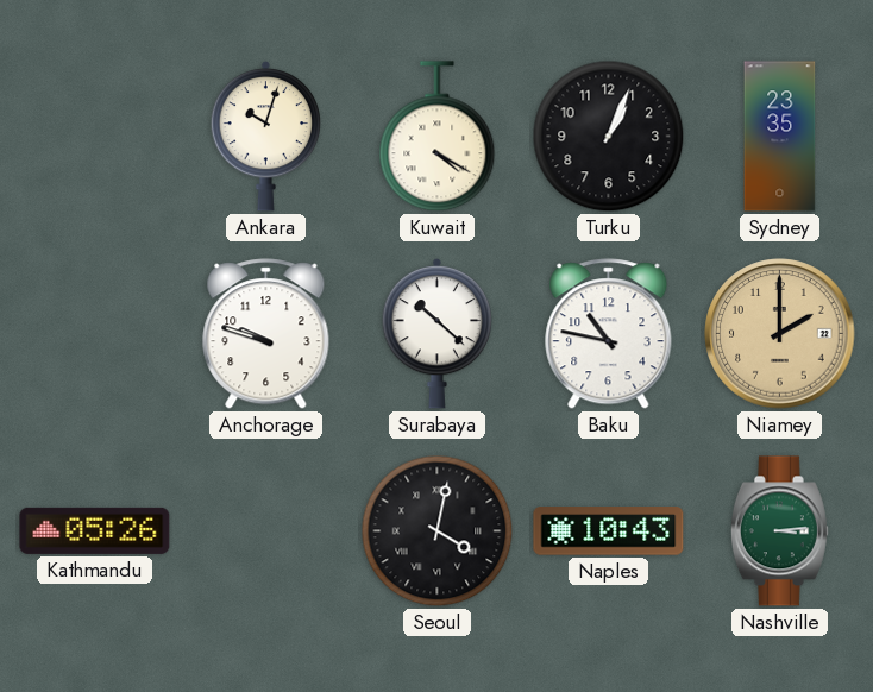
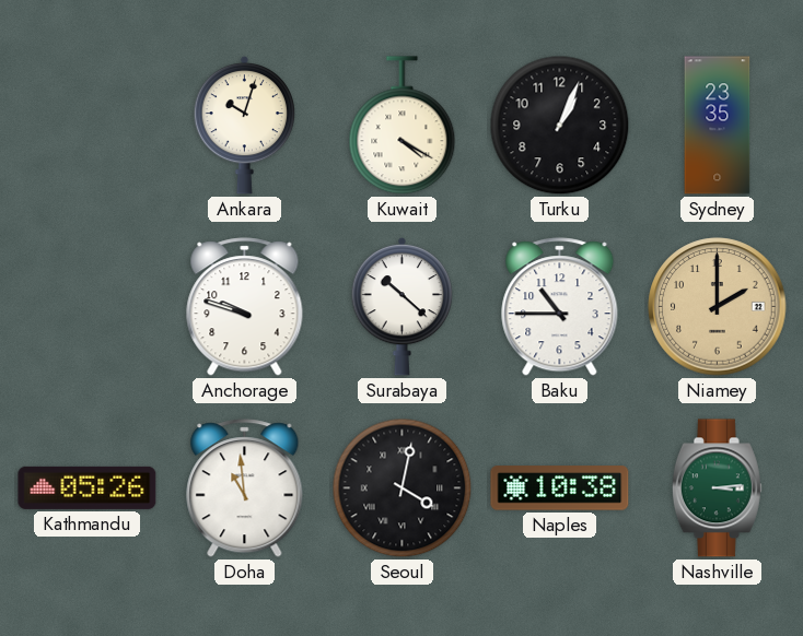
Baku: 10:47 -> 10:45 (560, 307)
Doha: none -> 10:59 (245, 488)
Naples: 10:43 -> 10:38 (560, 488)
